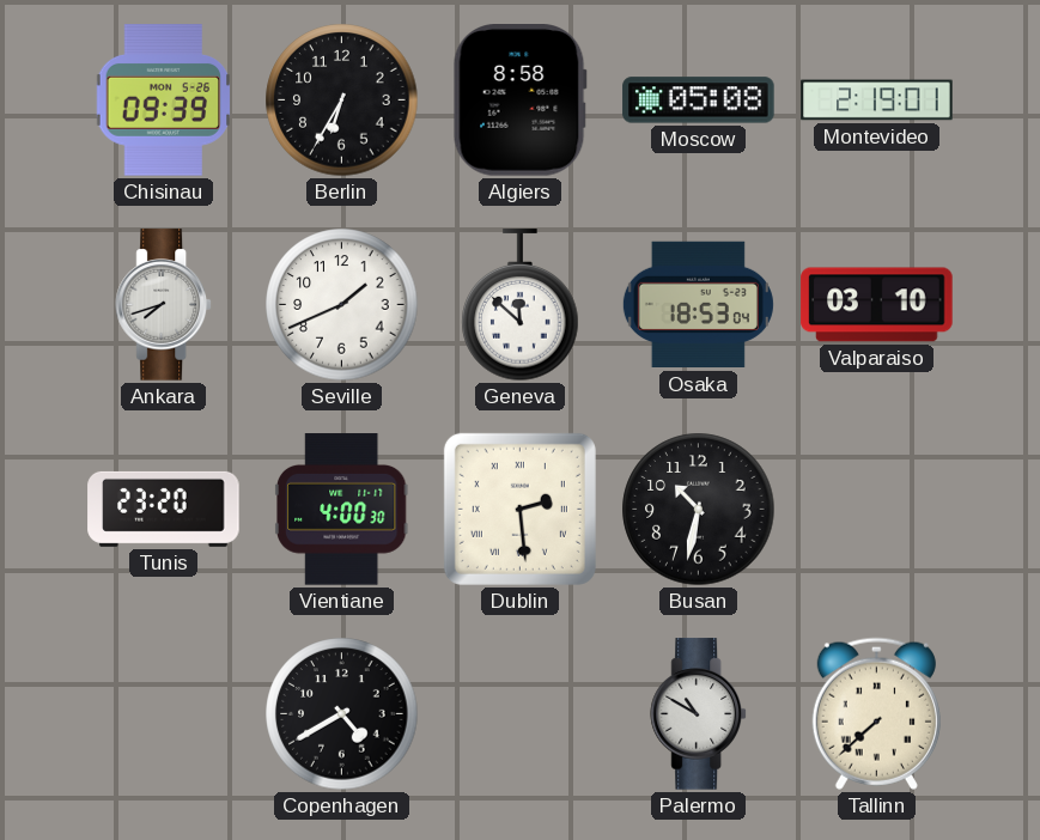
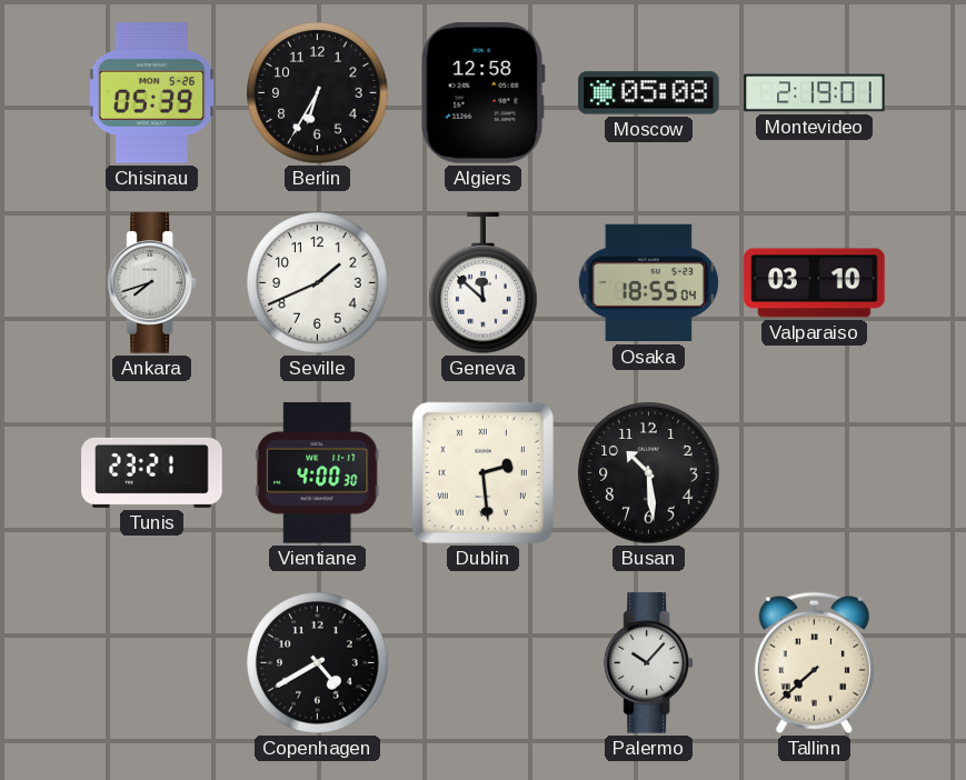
Chisinau: 09:39 -> 05:39 (152, 93)
Algiers: 8:58 -> 12:58 (482, 93)
Osaka: 18:53 -> 18:55 (648, 283)
Tunis: 23:20 -> 23:21 (152, 472)
Busan: 10:32 -> 10:29 (649, 473)
Palermo: 10:50 -> 10:07 (649, 663)
